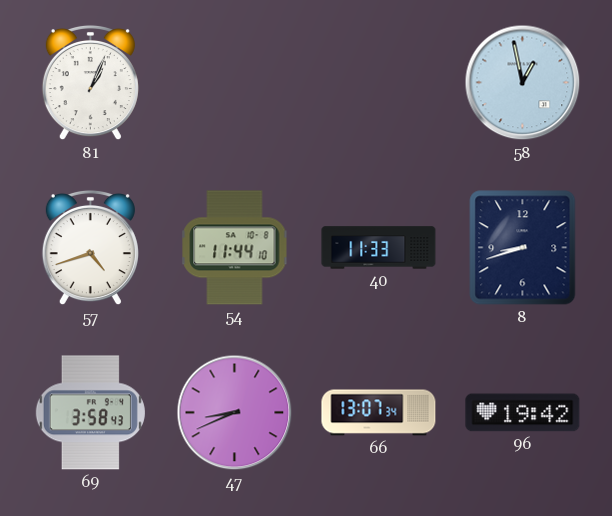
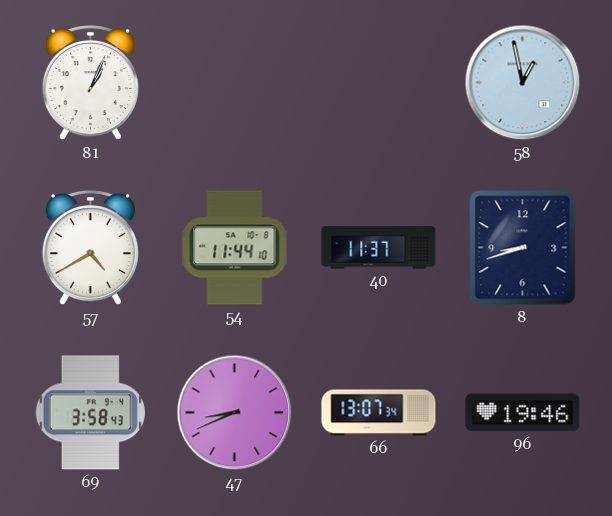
57: 4:42 -> 4:40 (90, 248)
40: 11:33 -> 11:37 (379, 248)
96: 19:42 -> 19:46 (523, 413)
